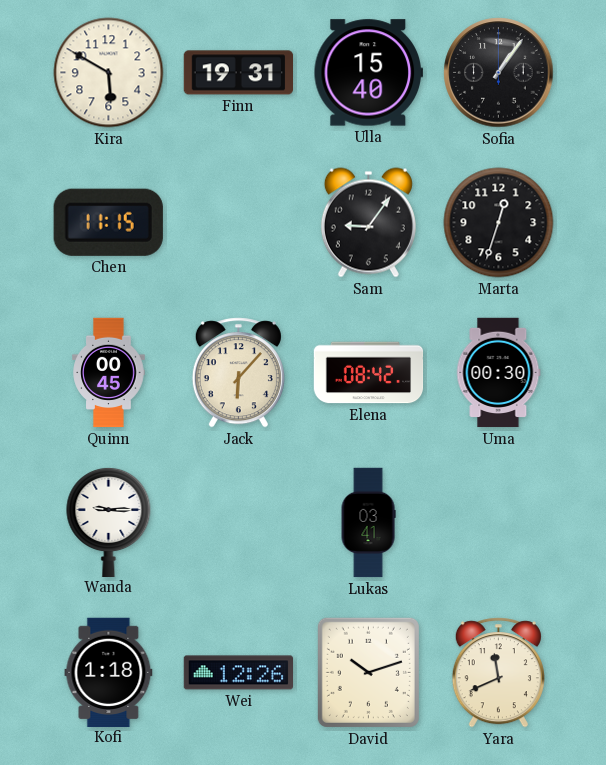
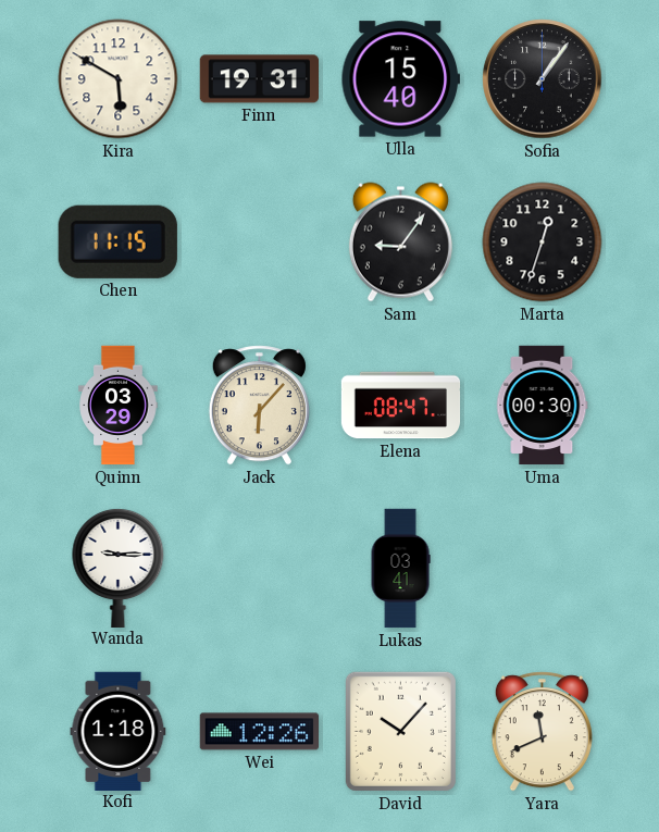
Quinn: 00:45 -> 03:29 (119, 406)
Elena: 08:42 -> 08:47 (401, 406)
David: 10:12 -> 10:07 (400, 731)
